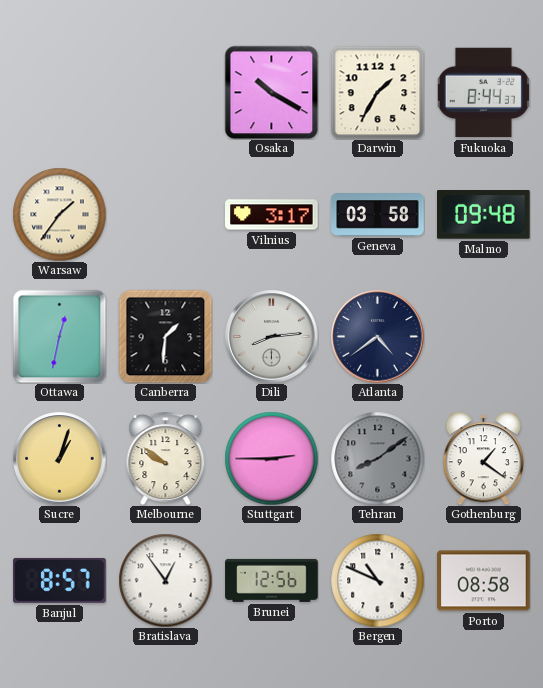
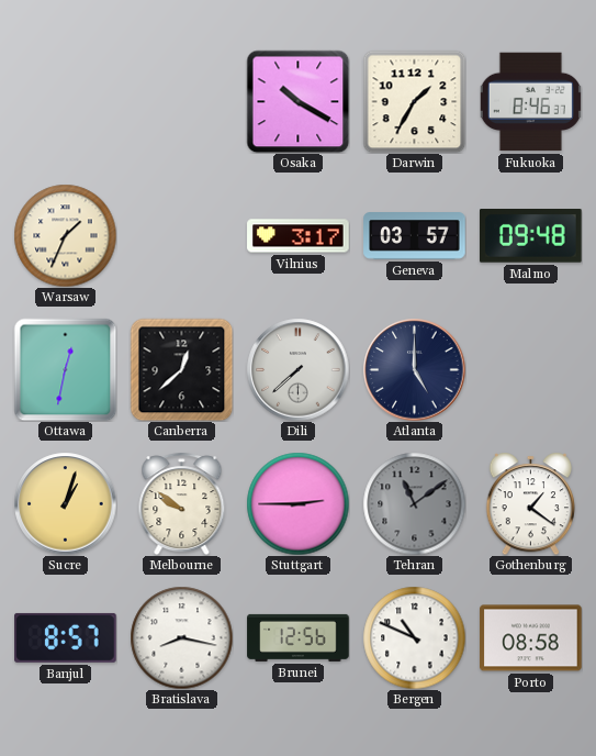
Fukuoka: 8:44 -> 8:46 (530, 102)
Warsaw: 1:36 -> 1:34 (65, 235)
Geneva: 03:58 -> 03:57 (415, 236)
Canberra: 1:31 -> 12:38 (181, 369)
Dili: 8:14 -> 7:38 (297, 369)
Atlanta: 4:39 -> 5:00 (414, 369)
Tehran: 8:09 -> 11:09 (414, 503)
Bratislava: 12:54 -> 8:17 (181, 637)
